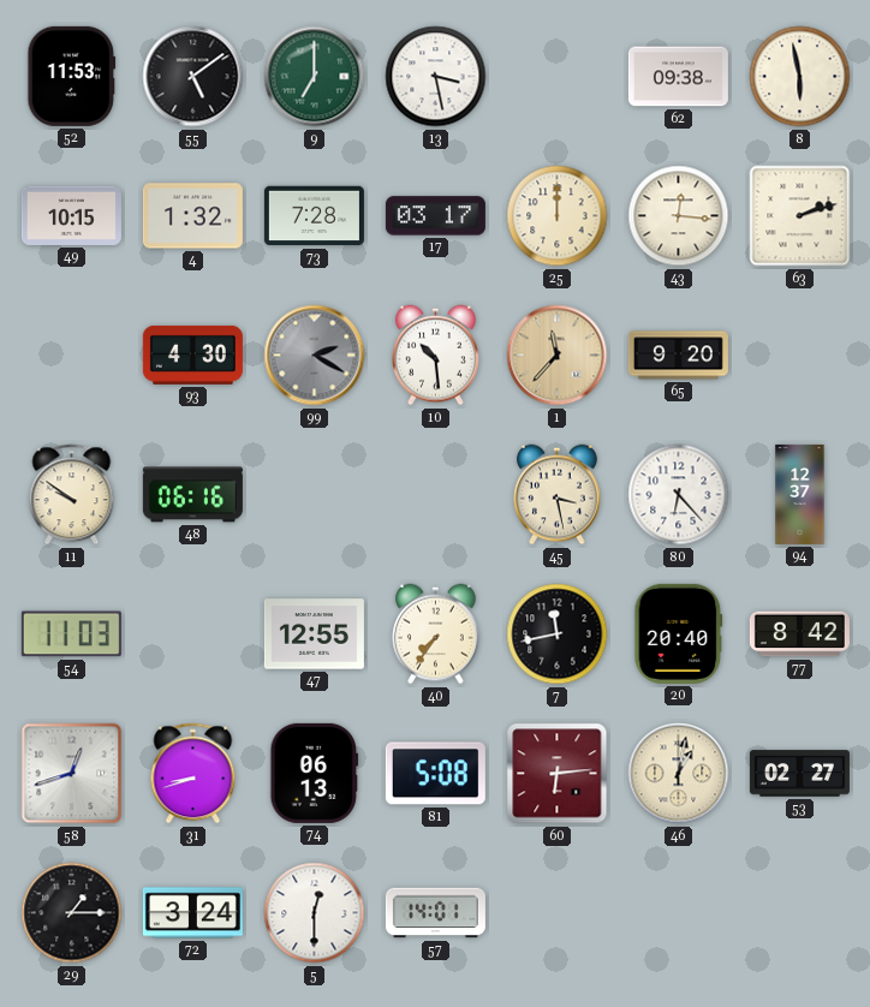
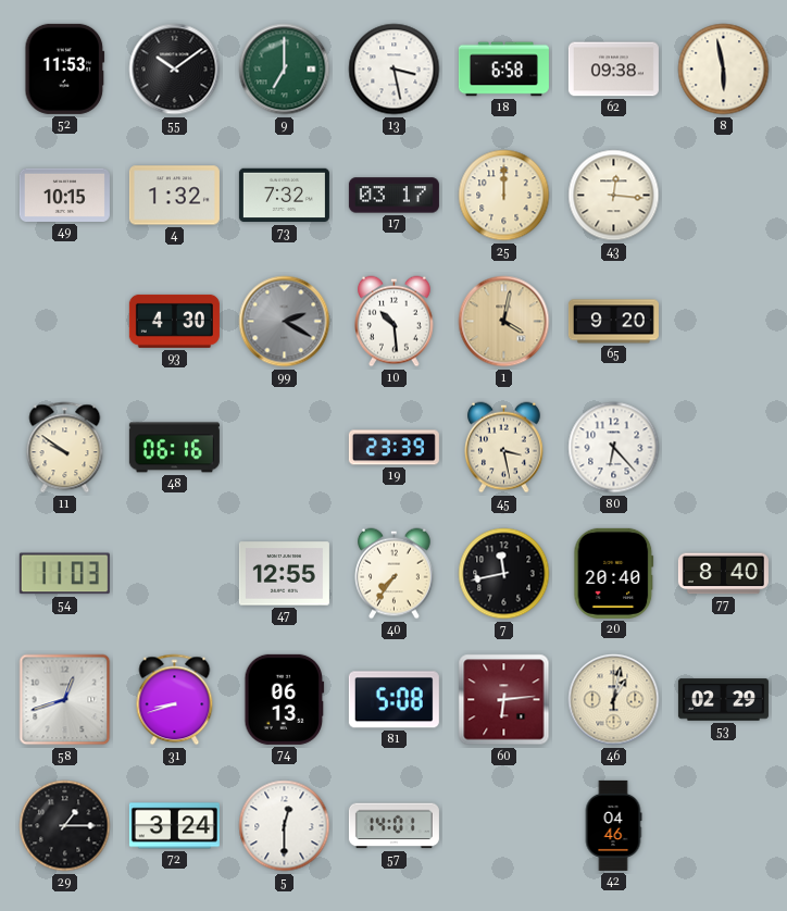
55: 5:09 -> 10:09 (175, 70)
18: none -> 6:58 (503, 70)
73: 7:28 -> 7:32 (284, 196)
63: 2:12 -> none (800, 216)
1: 11:37 -> 4:02 (504, 322)
19: none -> 23:39 (393, 448)
94: 12:37 -> none (800, 494)
77: 8:42 -> 8:40 (723, 574)
53: 02:27 -> 02:29 (723, 700)
42: none -> 04:46 (613, 825)
